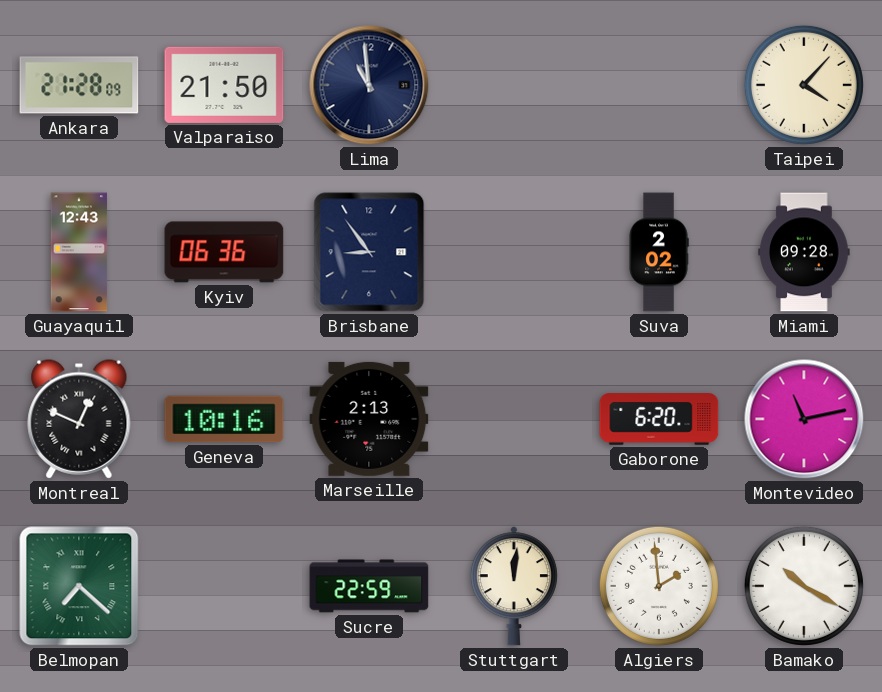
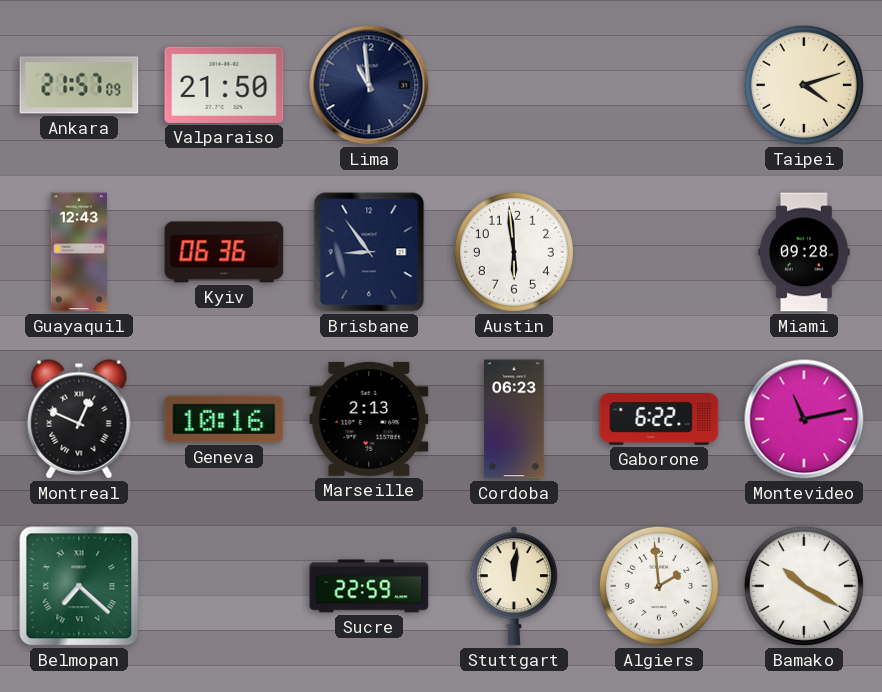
Ankara: 21:28 -> 21:57 (79, 85)
Taipei: 4:07 -> 4:12 (804, 85)
Austin: none -> 5:59 (514, 252)
Suva: 2:02 -> none (659, 252)
Cordoba: none -> 06:23 (514, 419)
Gaborone: 6:20 -> 6:22 (659, 419)
